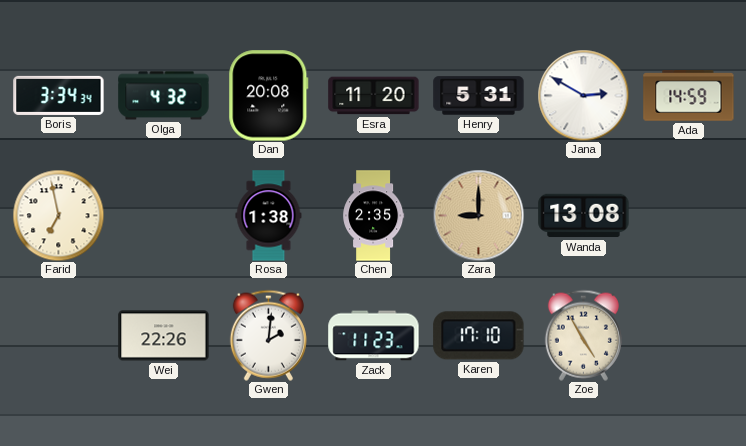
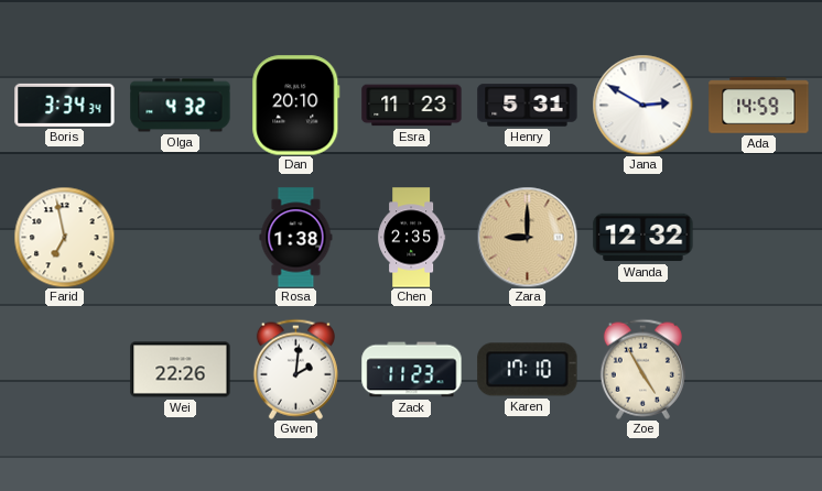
Dan: 20:08 -> 20:10 (296, 106)
Esra: 11:20 -> 11:23 (412, 106)
Wanda: 13:08 -> 12:32 (643, 238)
